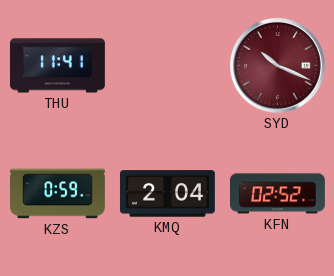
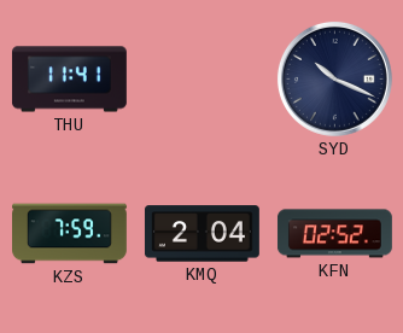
SYD dial: burgundy -> navy (334, 78)
KZS: 0:59 -> 7:59 (70, 234)
